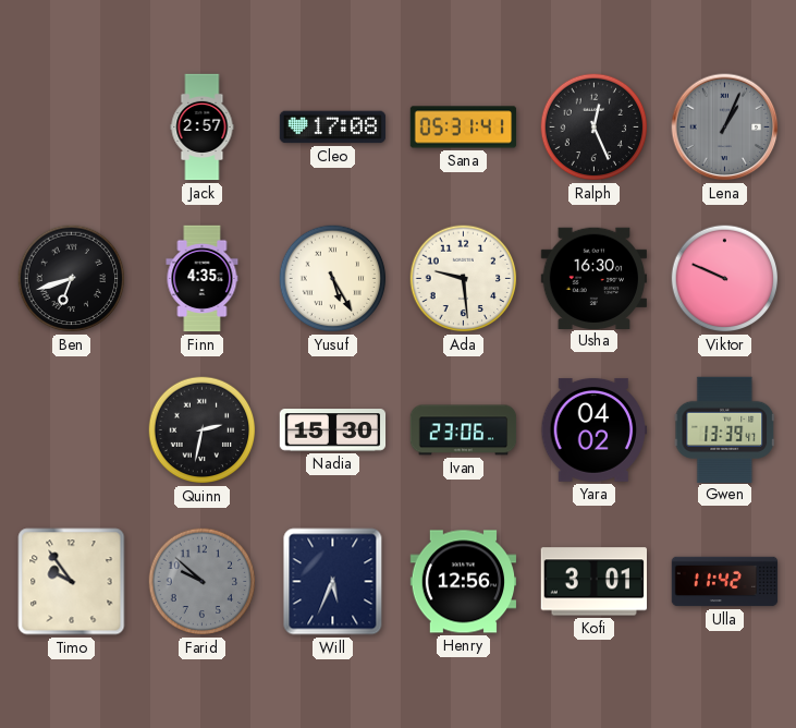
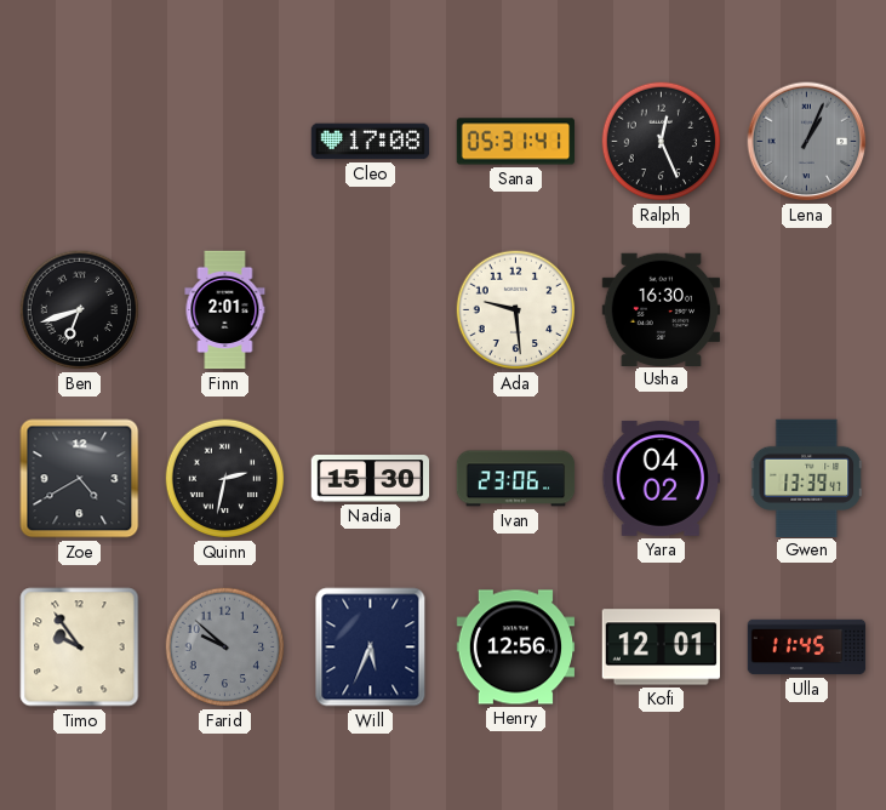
Jack: 2:57 -> none (203, 128)
Finn: 4:35 -> 2:01 (225, 310)
Yusuf: 5:25 -> none (333, 279)
Viktor: 9:49 -> none (725, 279)
Zoe: none -> 4:40 (80, 479)
Kofi: 3:01 -> 12:01 (661, 648)
Ulla: 11:42 -> 11:45 (807, 648)
